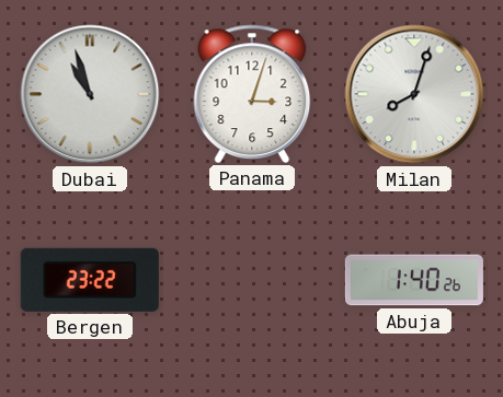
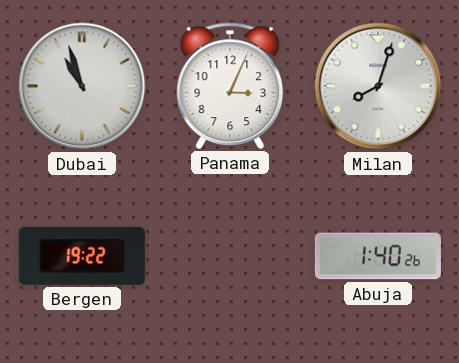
Panama: 3:03 -> 3:04 (230, 86)
Bergen: 23:22 -> 19:22 (82, 256)
